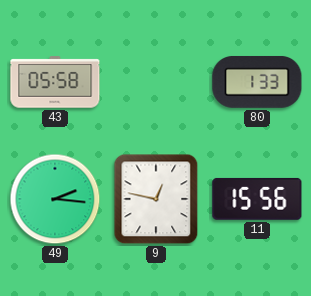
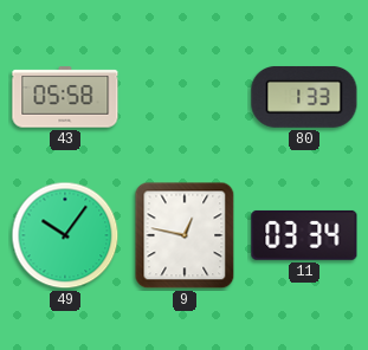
49: 2:16 -> 10:06 (65, 235)
11: 15:56 -> 03:34 (304, 235)
